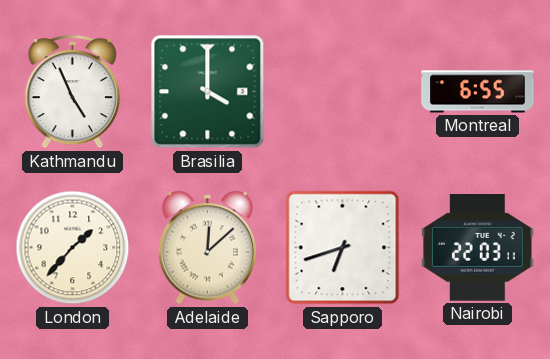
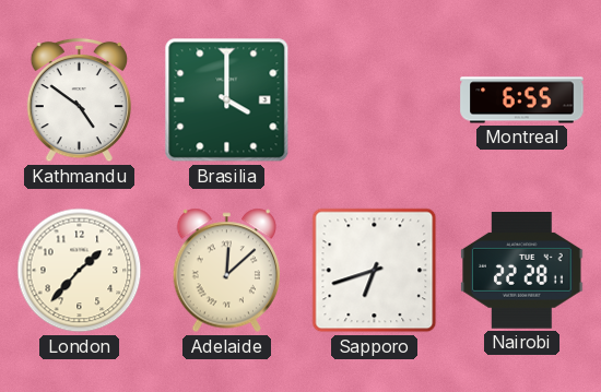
Kathmandu: 4:56 -> 4:51 (79, 100)
Nairobi: 22:03 -> 22:28 (522, 271)
